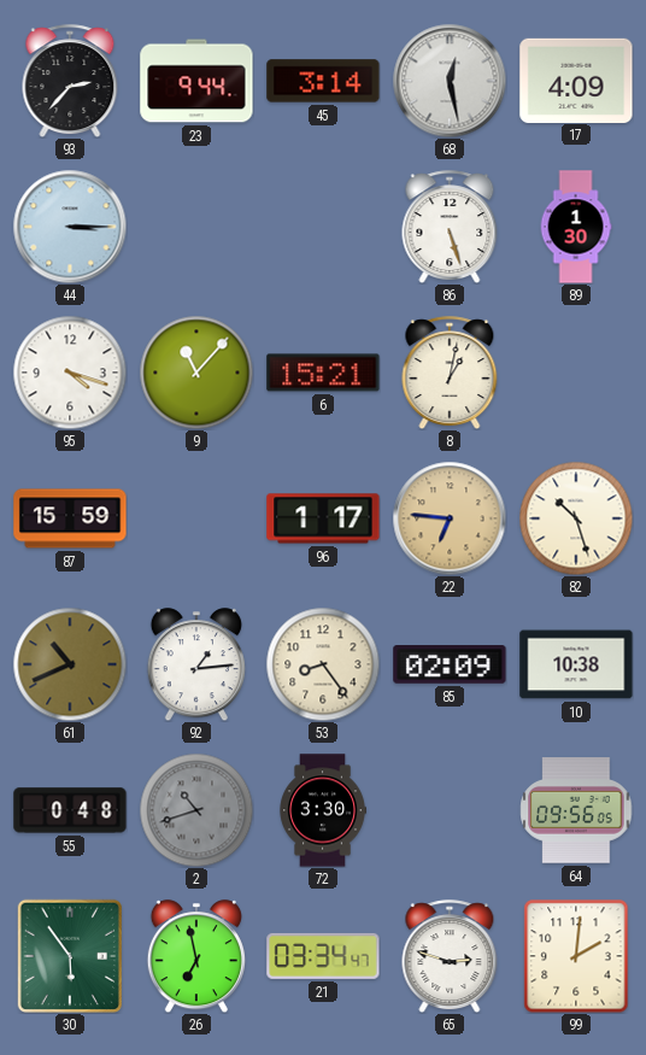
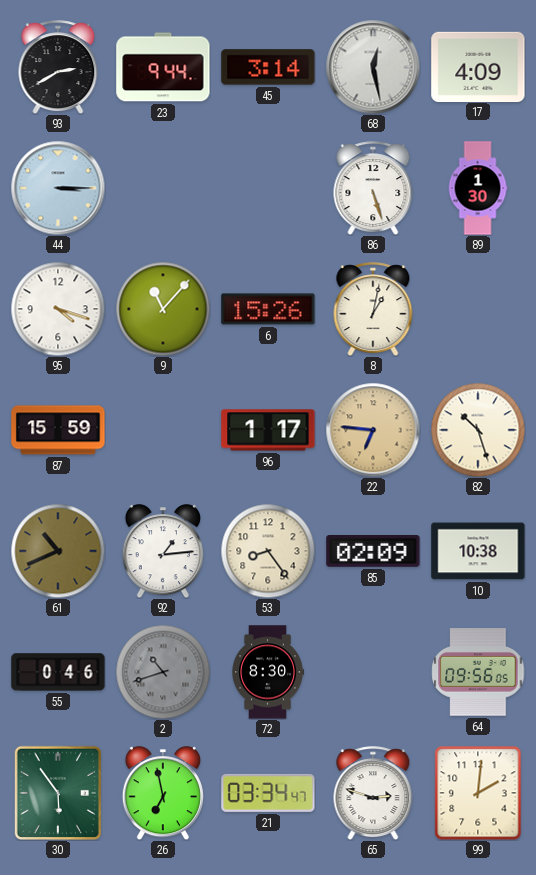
93: 2:37 -> 2:40 (58, 67)
6: 15:21 -> 15:26 (268, 309)
55: 0:48 -> 0:46 (58, 672)
72: 3:30 -> 8:30 (267, 672)
